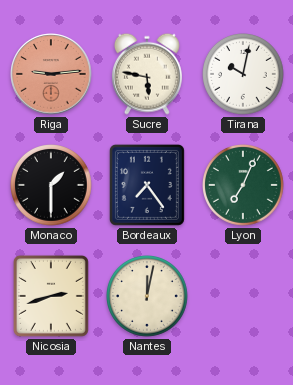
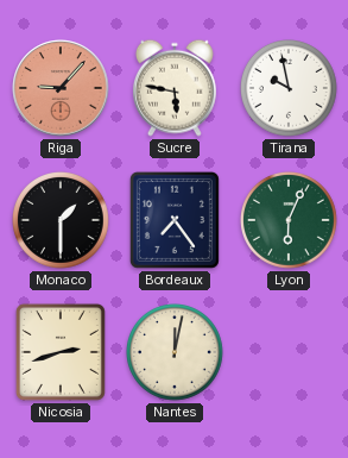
Riga: 9:14 -> 9:07 (61, 88)
Tirana: 10:02 -> 9:58 (290, 89)
Lyon: 7:04 -> 6:04 (290, 221)
